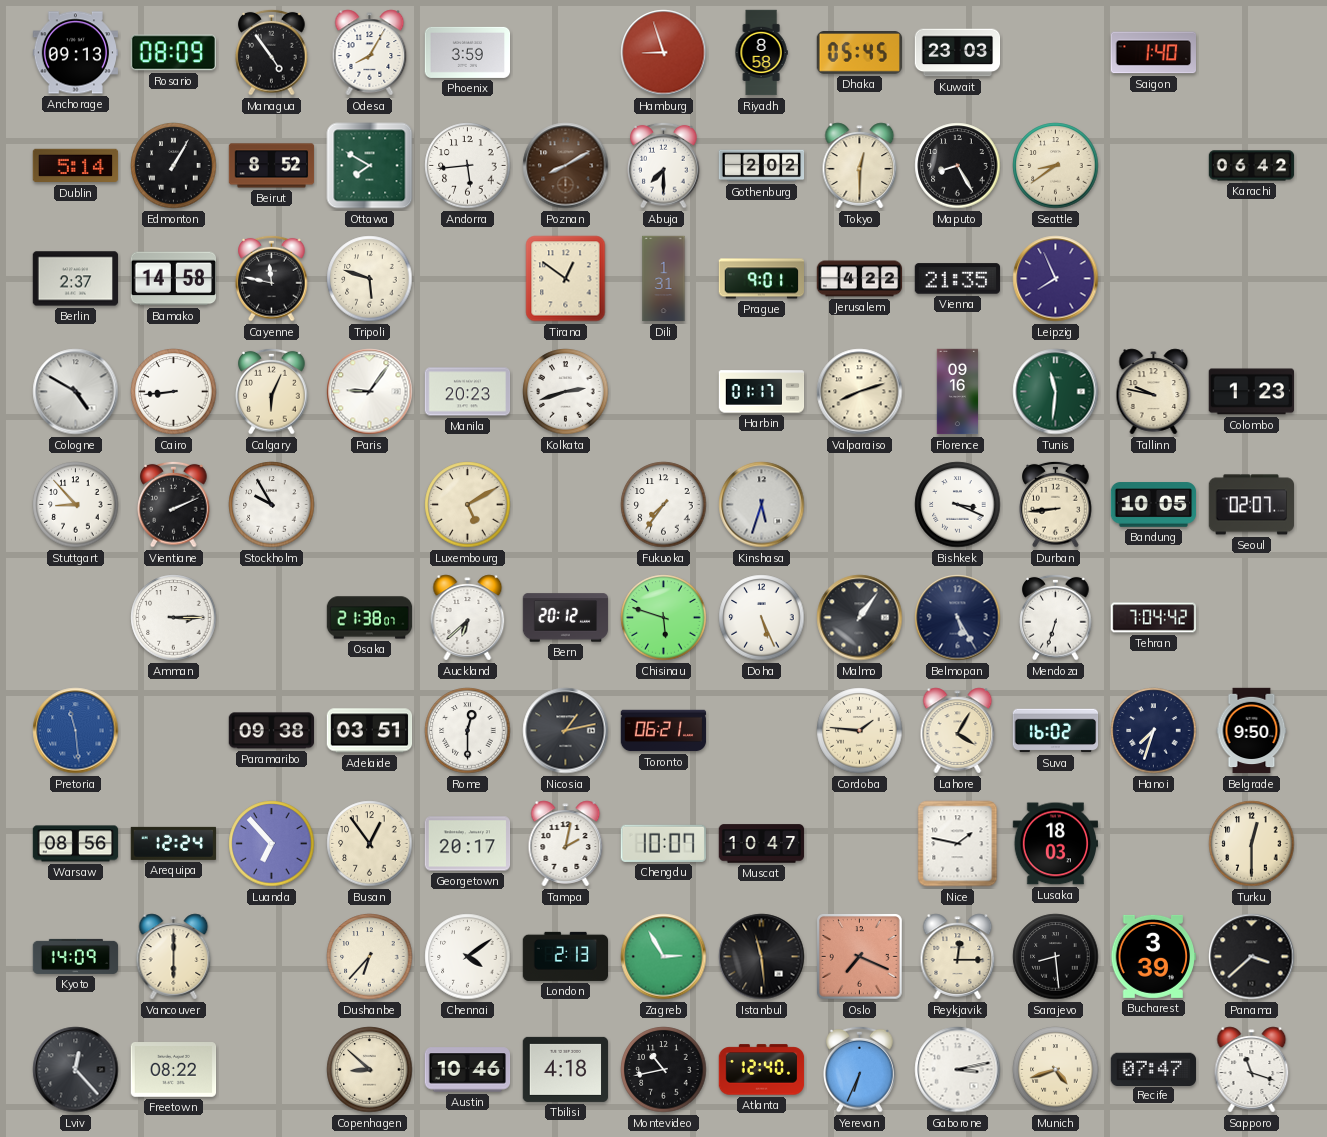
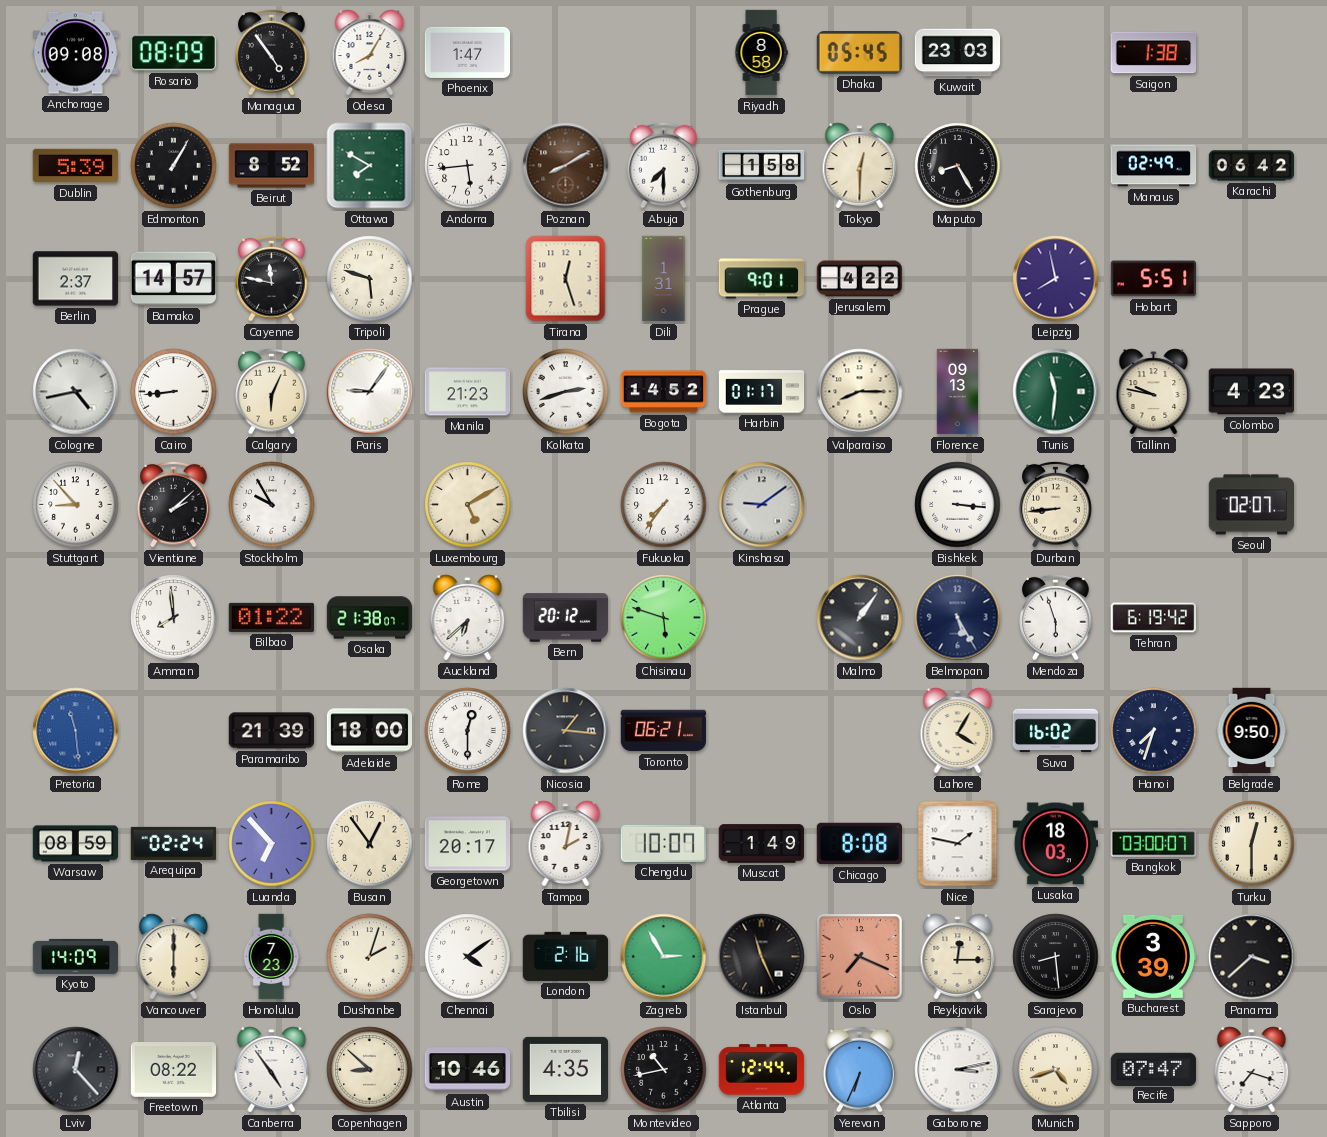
Anchorage: 09:13 -> 09:08 (76, 53)
Phoenix: 3:59 -> 1:47 (468, 52)
Hamburg: 8:57 -> none (664, 53)
Saigon: 1:40 -> 1:38 (1153, 53)
Dublin: 5:14 -> 5:39 (76, 166)
Gothenburg: 2:02 -> 1:58 (762, 166)
Seattle: 8:39 -> none (1056, 166)
Manaus: none -> 02:49 (1154, 166)
Bamako: 14:58 -> 14:57 (173, 279)
Tirana: 12:51 -> 12:27 (566, 279)
Vienna: 21:35 -> none (958, 279)
Leipzig: 7:56 -> 7:58 (1056, 279)
Hobart: none -> 5:51 (1154, 279)
Cologne: 4:50 -> 4:43 (76, 392)
Manila: 20:23 -> 21:23 (468, 392)
Bogota: none -> 14:52 (664, 392)
Valparaiso: 8:12 -> 8:15 (860, 392)
Florence: 09:16 -> 09:13 (958, 392)
Colombo: 1:23 -> 4:23 (1251, 392)
Vientiane: 2:11 -> 2:08 (174, 504)
Kinshasa: 5:33 -> 9:09 (762, 505)
Bishkek: 3:19 -> 3:16 (958, 505)
Bandung: 10:05 -> none (1154, 505)
Amman: 3:15 -> 7:59 (174, 618)
Bilbao: none -> 01:22 (272, 617)
Doha: 5:26 -> none (762, 618)
Mendoza: 6:33 -> 5:57 (1056, 617)
Tehran: 7:04 -> 6:19 (1154, 618)
Paramaribo: 09:38 -> 21:39 (271, 731)
Adelaide: 03:51 -> 18:00 (370, 731)
Nicosia: 1:13 -> 1:16 (566, 731)
Cordoba: 1:46 -> none (860, 731)
Warsaw: 08:56 -> 08:59 (76, 844)
Arequipa: 12:24 -> 02:24 (174, 843)
Muscat: 10:47 -> 1:49 (762, 844)
Chicago: none -> 8:08 (859, 844)
Bangkok: none -> 03:00 (1153, 844)
Honolulu: none -> 7:23 (271, 957)
Dushanbe: 6:37 -> 2:03 (370, 957)
London: 2:13 -> 2:16 (566, 956)
Istanbul: 11:29 -> 11:26 (762, 957)
Canberra: none -> 4:54 (272, 1070)
Tbilisi: 4:18 -> 4:35 (566, 1069)
Atlanta: 12:40 -> 12:44 (762, 1070)
Sapporo: 11:18 -> 7:18 (1252, 1070)
